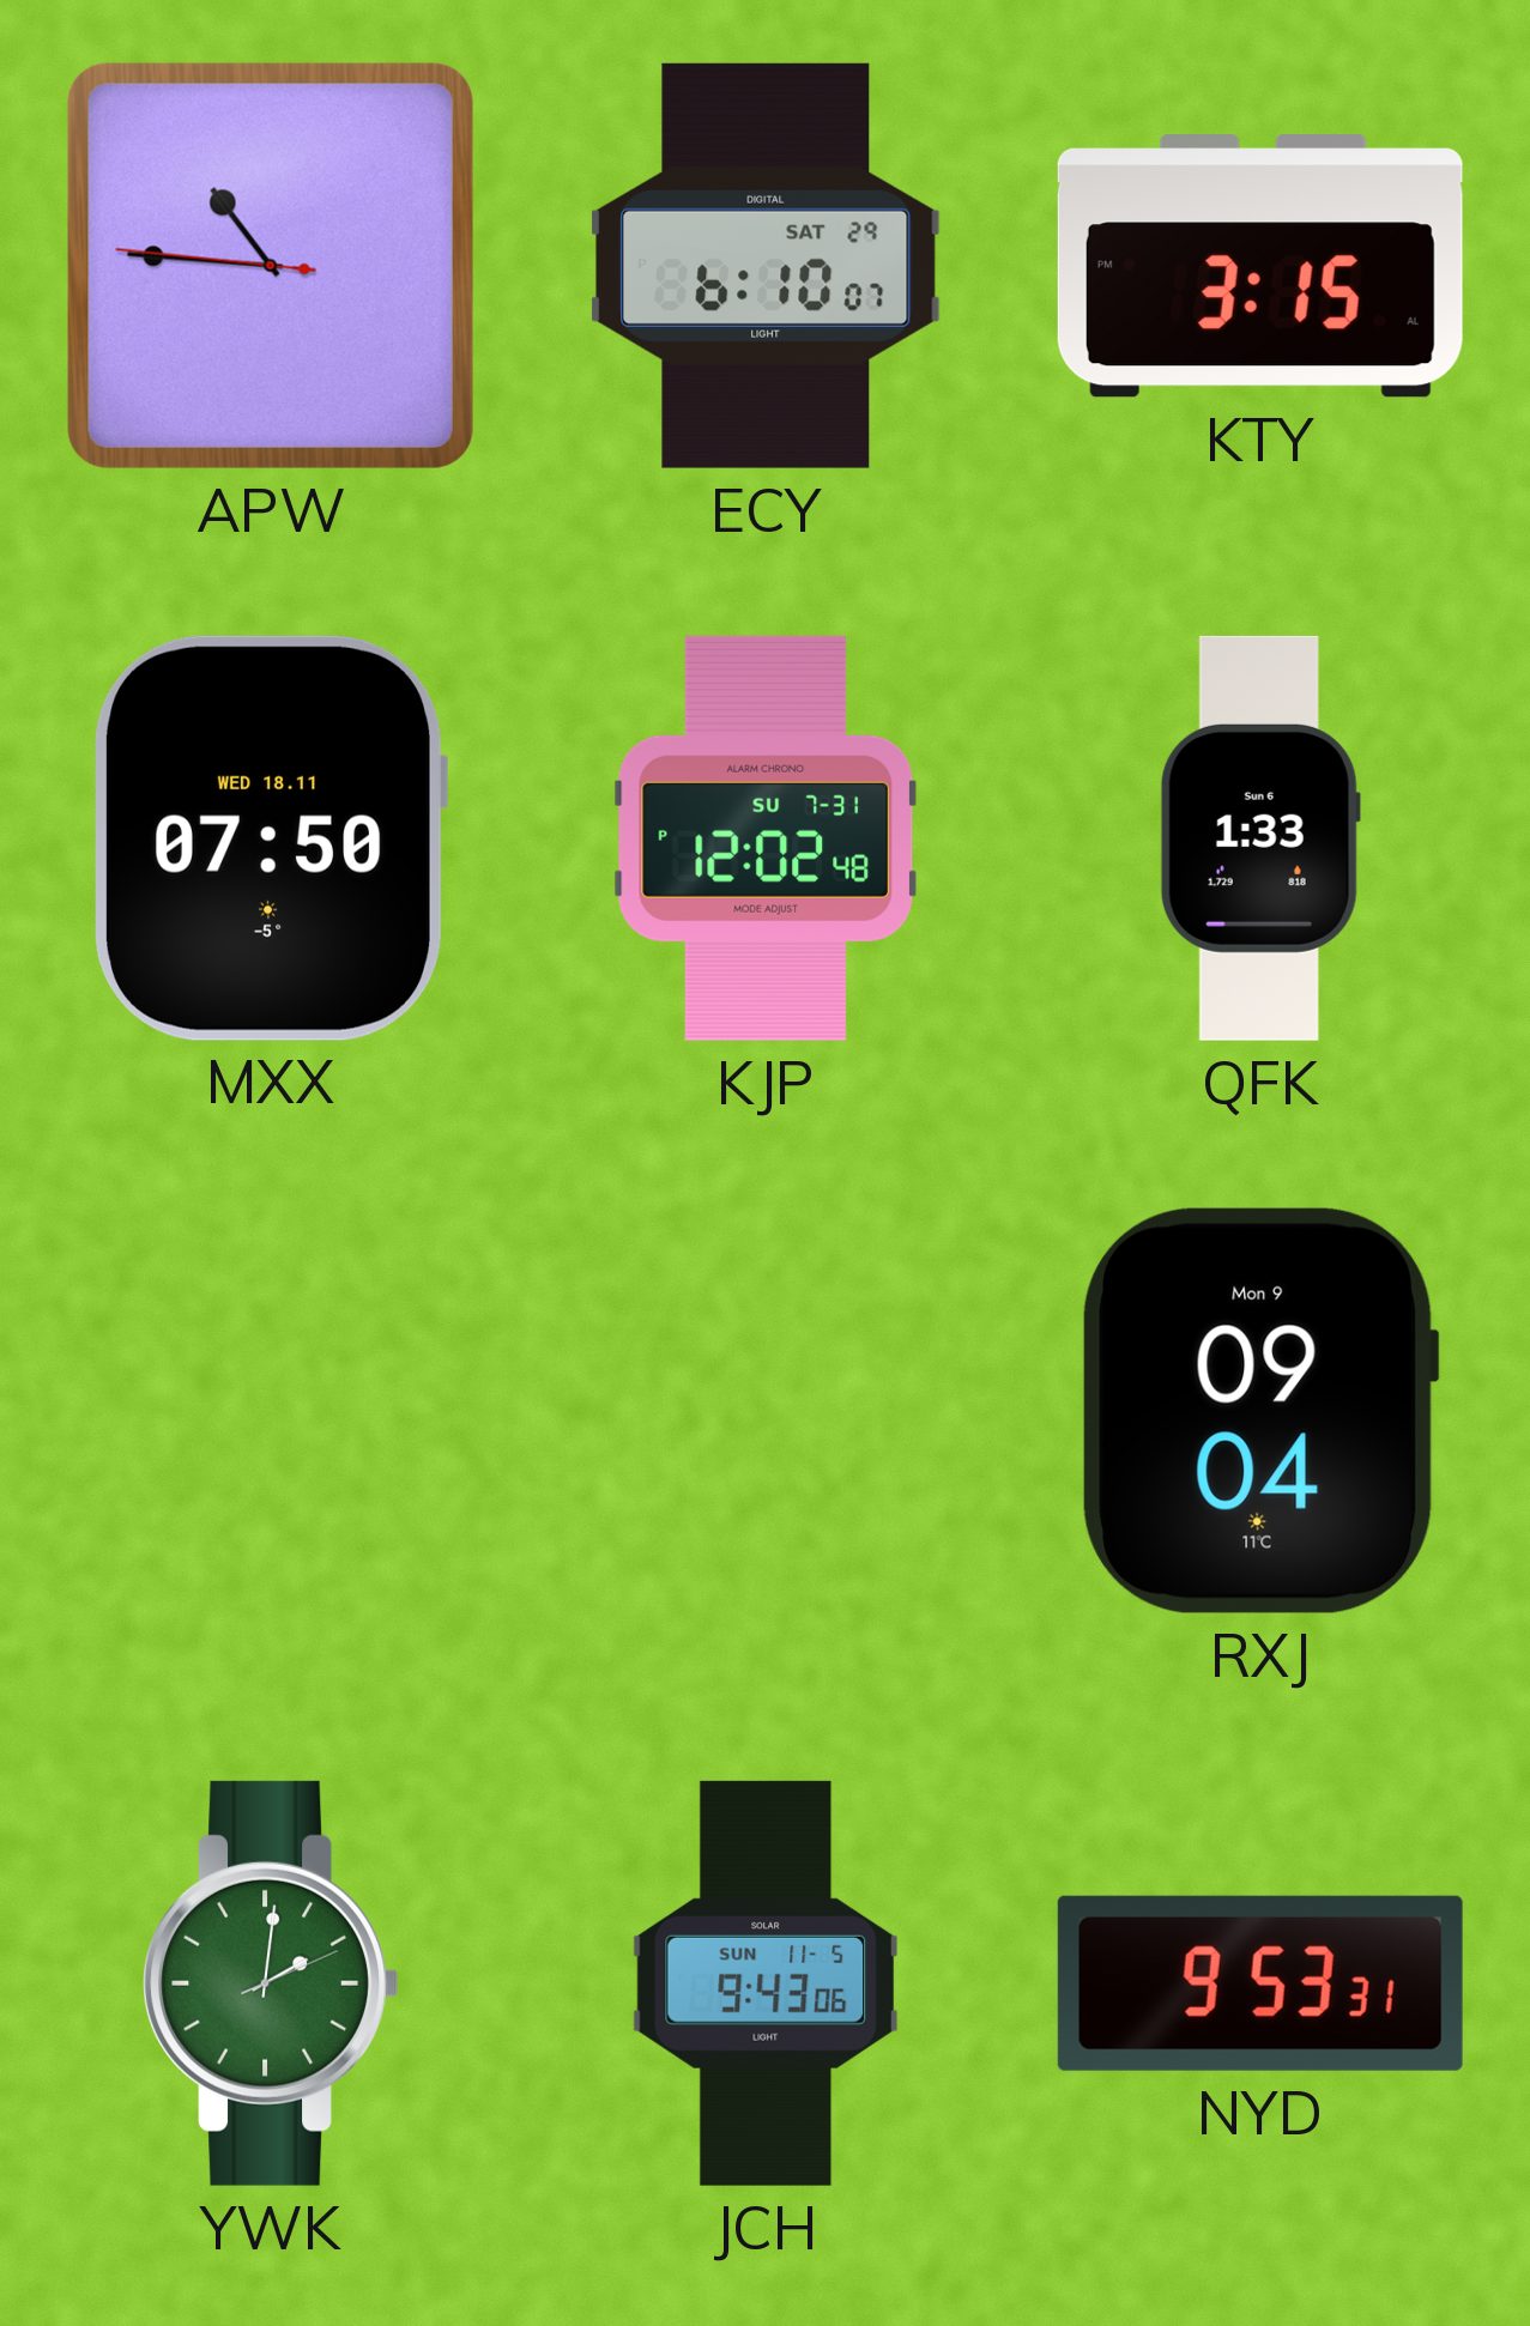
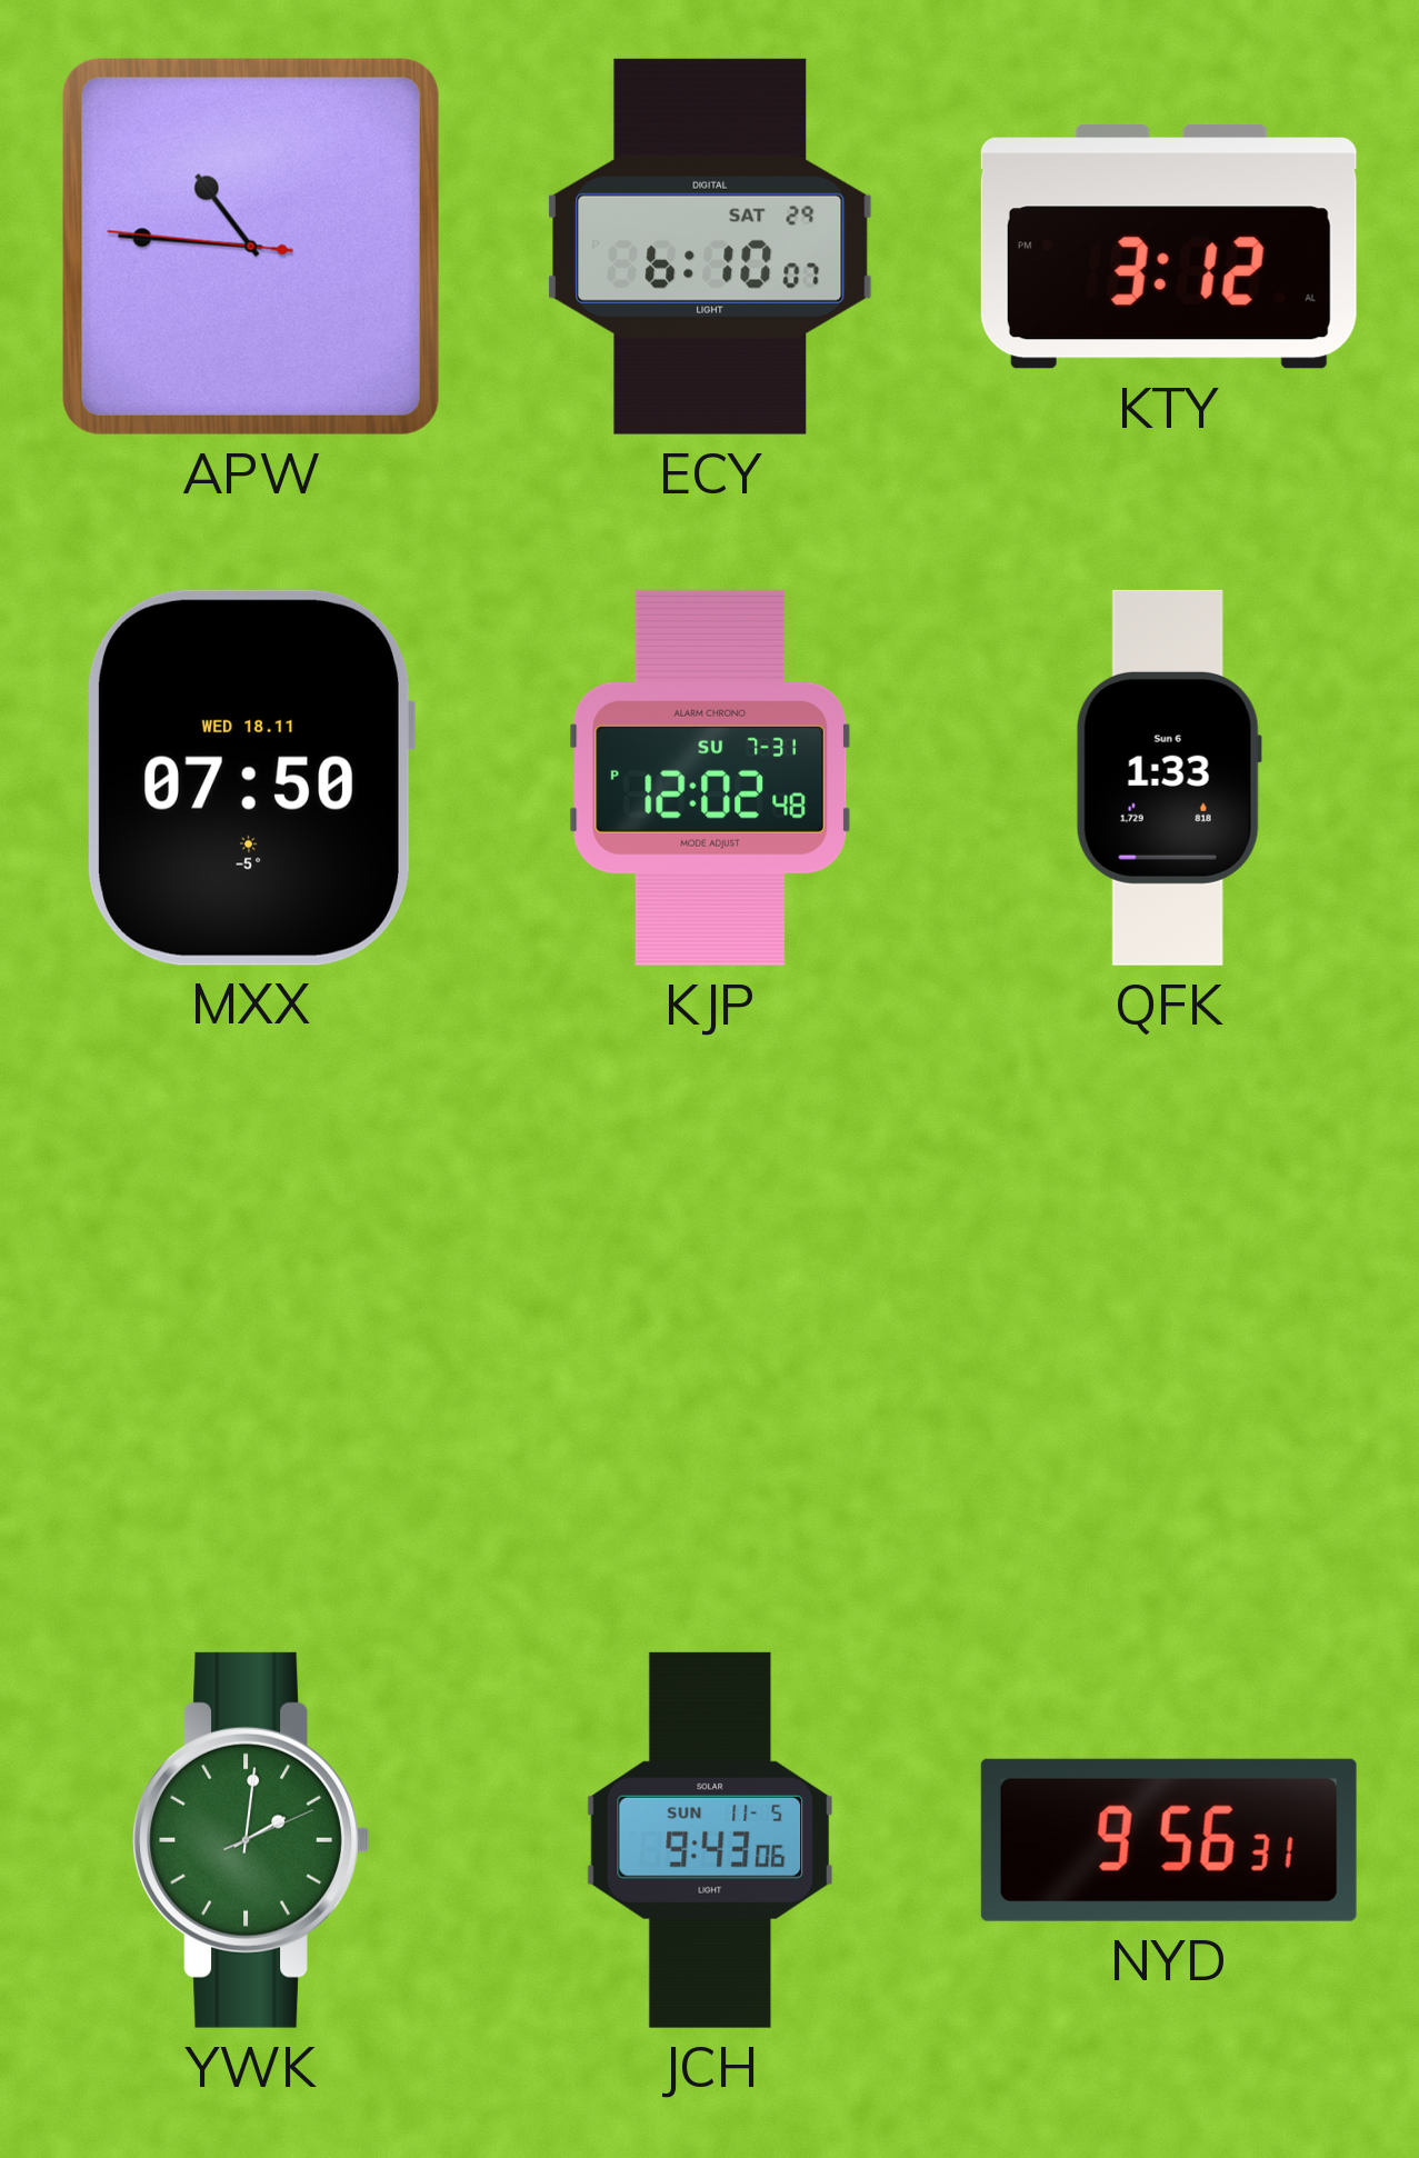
KTY: 3:15 -> 3:12 (1169, 247)
RXJ: 09:04 -> none (1260, 1411)
NYD: 9:53 -> 9:56 (1169, 1840)
